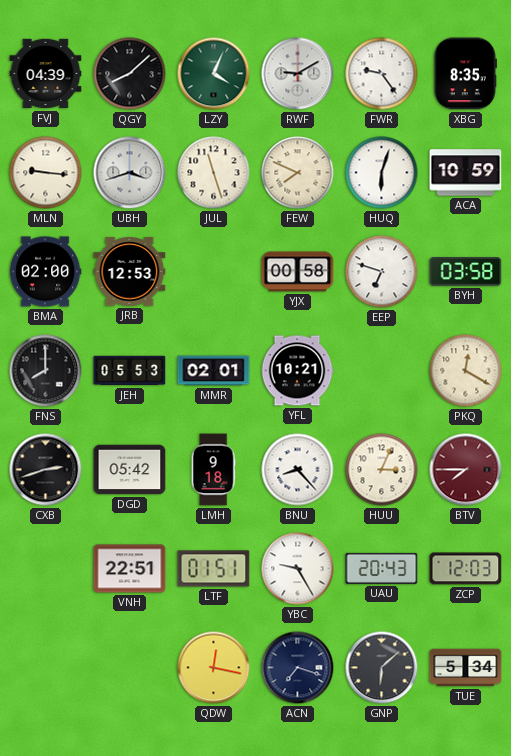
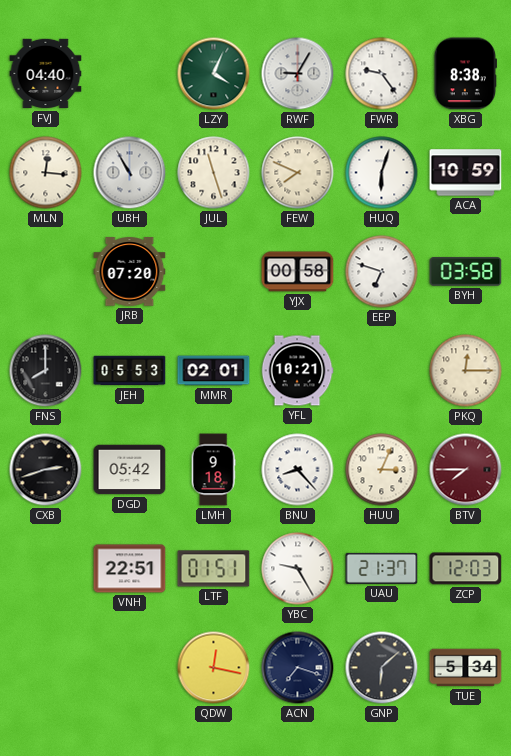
FVJ: 04:39 -> 04:40 (46, 74)
QGY: 8:08 -> none (130, 74)
RWF: 9:10 -> 9:05 (298, 74)
XBG: 8:35 -> 8:38 (465, 74)
MLN: 9:16 -> 12:16 (46, 173)
UBH: 3:42 -> 10:55 (130, 173)
BMA: 02:00 -> none (45, 272)
JRB: 12:53 -> 07:20 (130, 272)
PKQ: 12:20 -> 12:15 (466, 371)
UAU: 20:43 -> 21:37 (382, 568)
